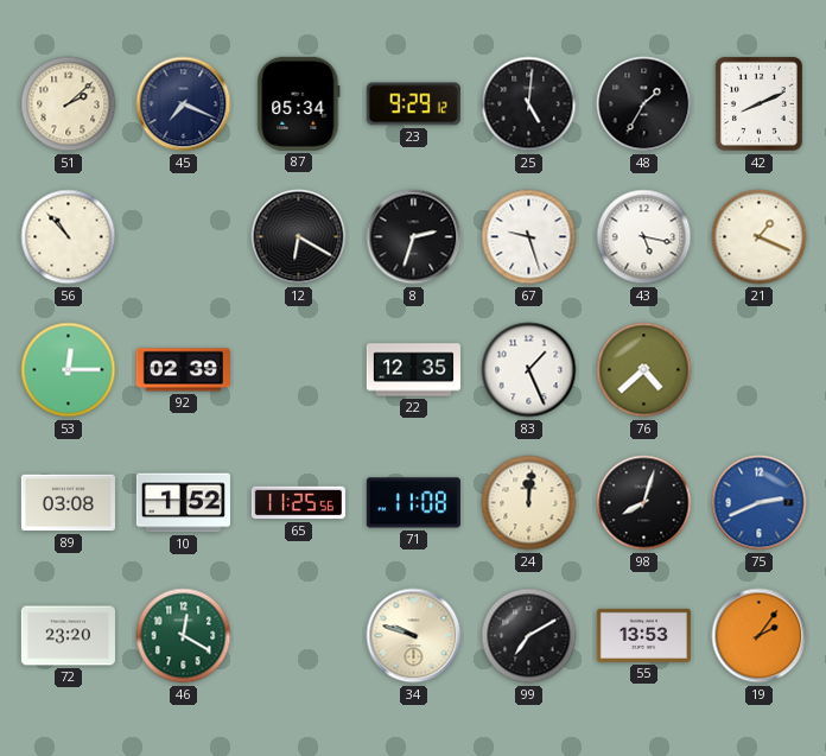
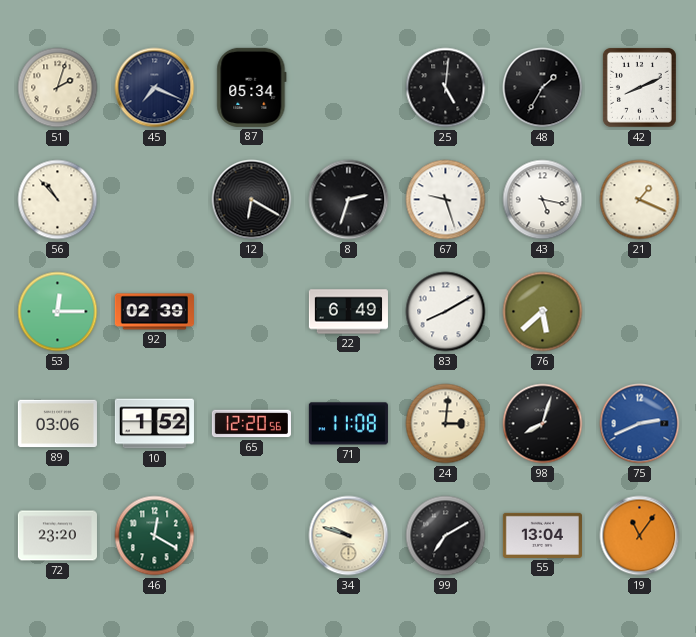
51: 2:08 -> 2:03 (58, 88)
23: 9:29 -> none (413, 104)
22: 12:35 -> 6:49 (348, 312)
83: 1:26 -> 8:10 (446, 312)
76: 4:38 -> 5:38 (543, 312)
89: 03:08 -> 03:06 (57, 424)
65: 11:25 -> 12:20 (251, 424)
24: 12:01 -> 3:01 (446, 424)
55: 13:53 -> 13:04 (542, 535)
19: 2:06 -> 11:06 (640, 536)
